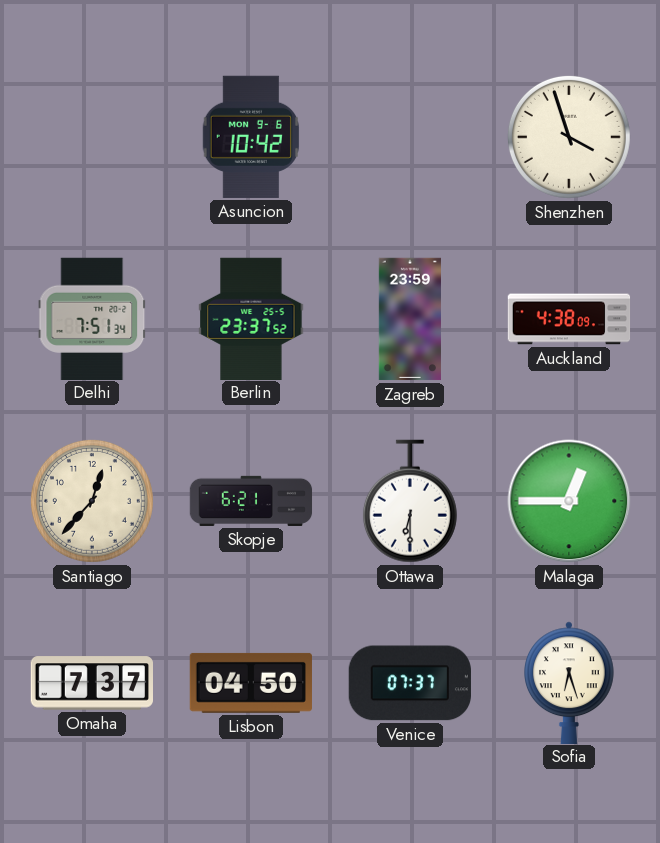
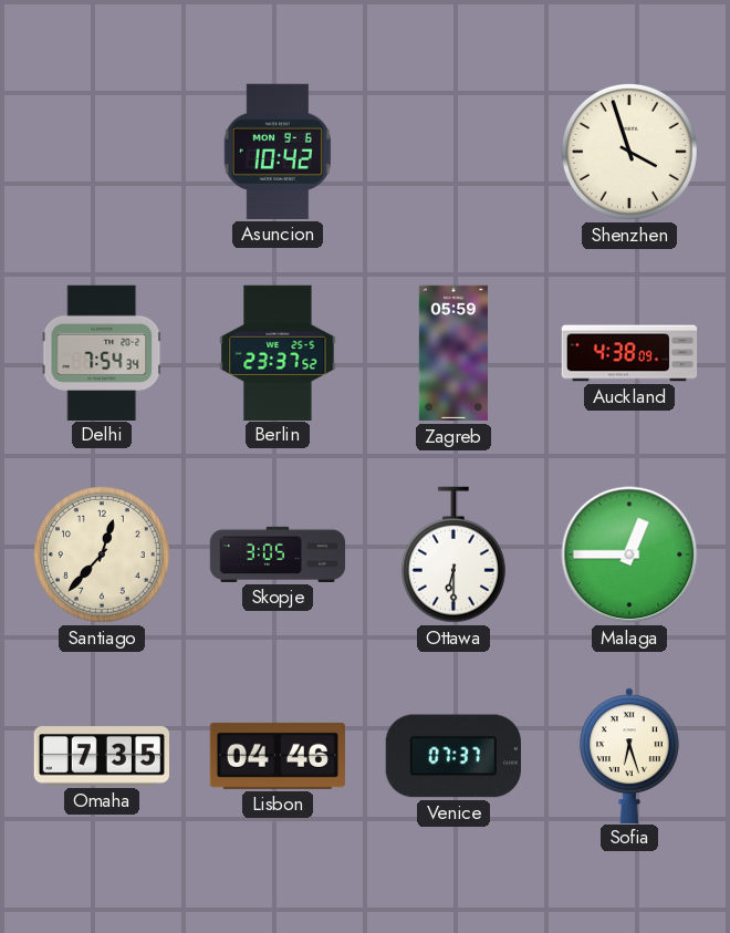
Delhi: 7:51 -> 7:54 (102, 352)
Zagreb: 23:59 -> 05:59 (453, 353)
Skopje: 6:21 -> 3:05 (278, 554)
Omaha: 7:37 -> 7:35 (101, 756)
Lisbon: 04:50 -> 04:46 (278, 756)
